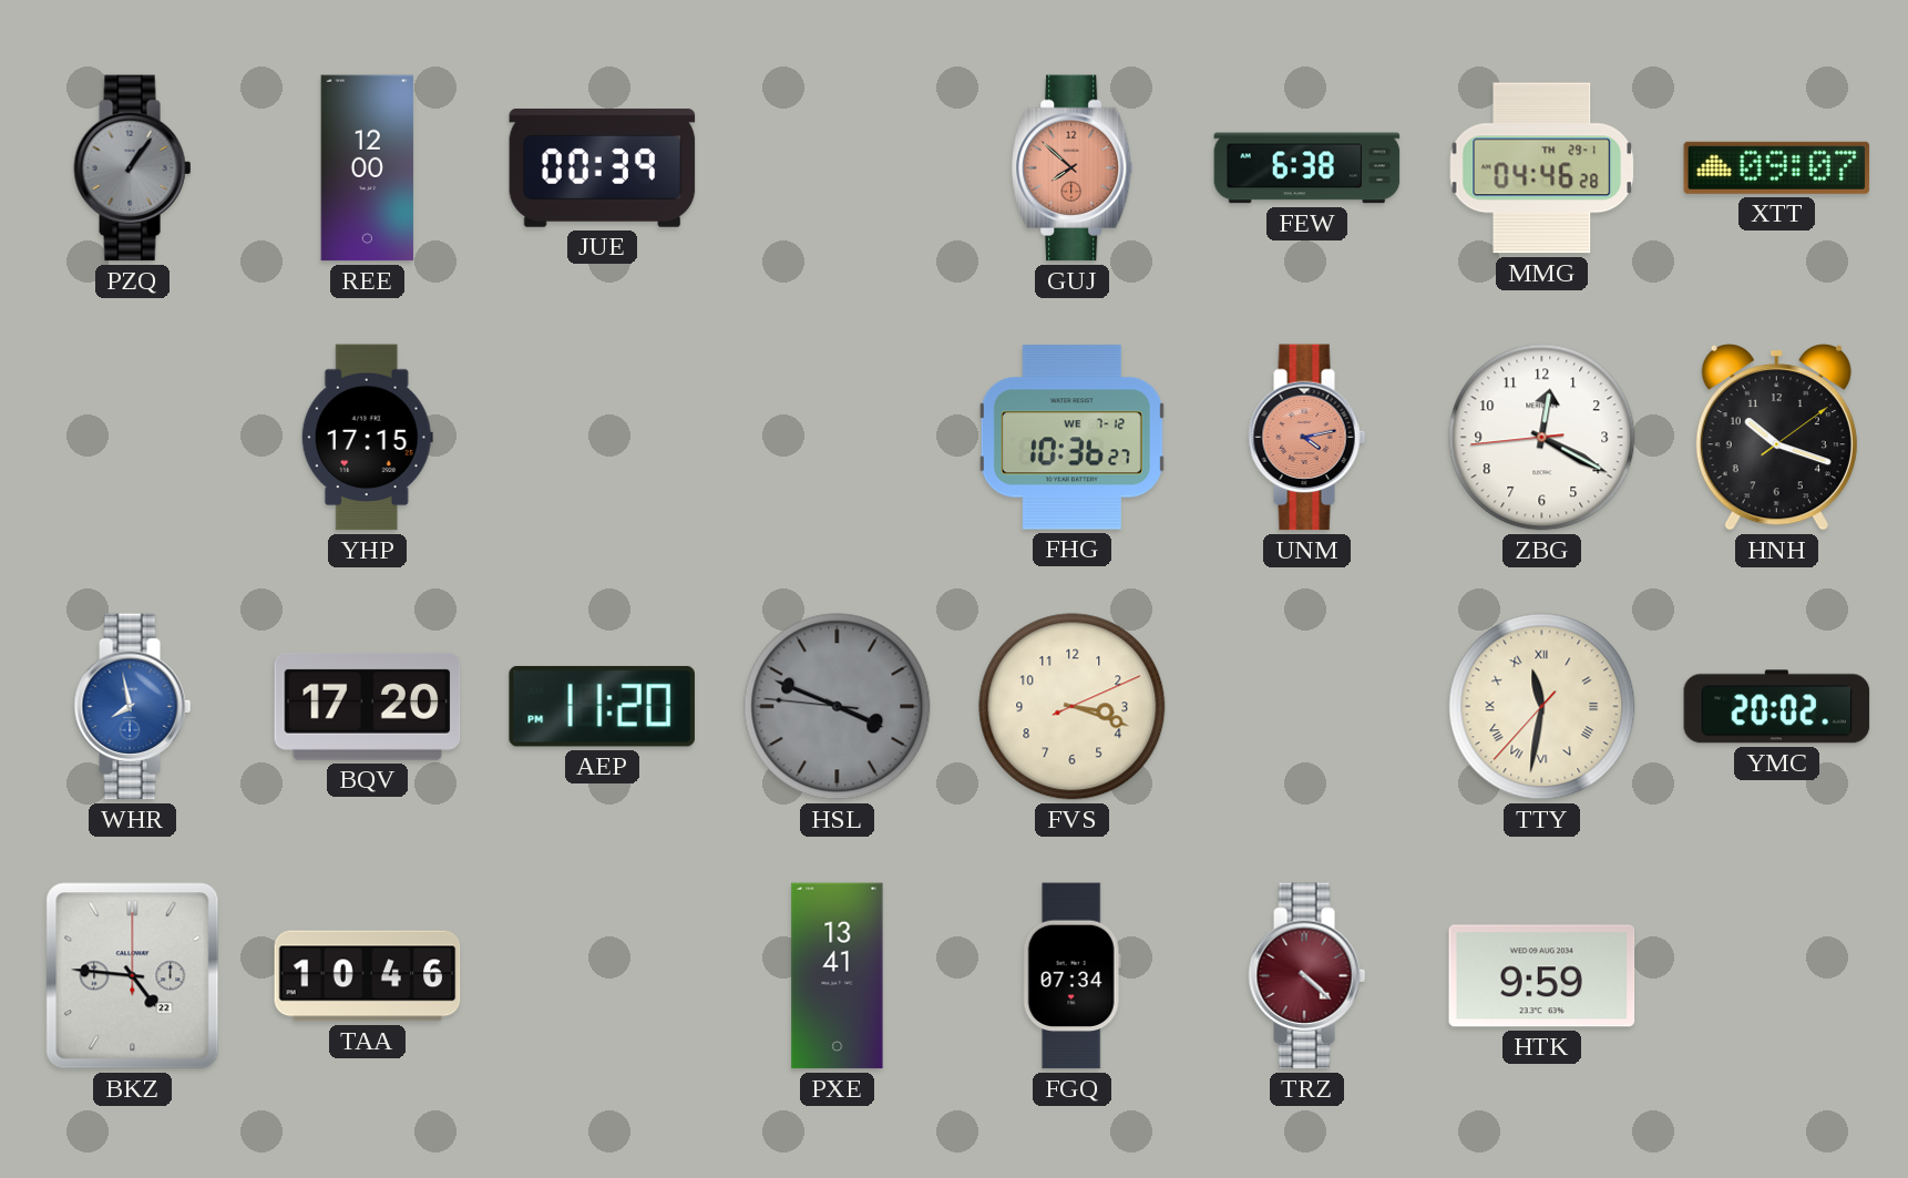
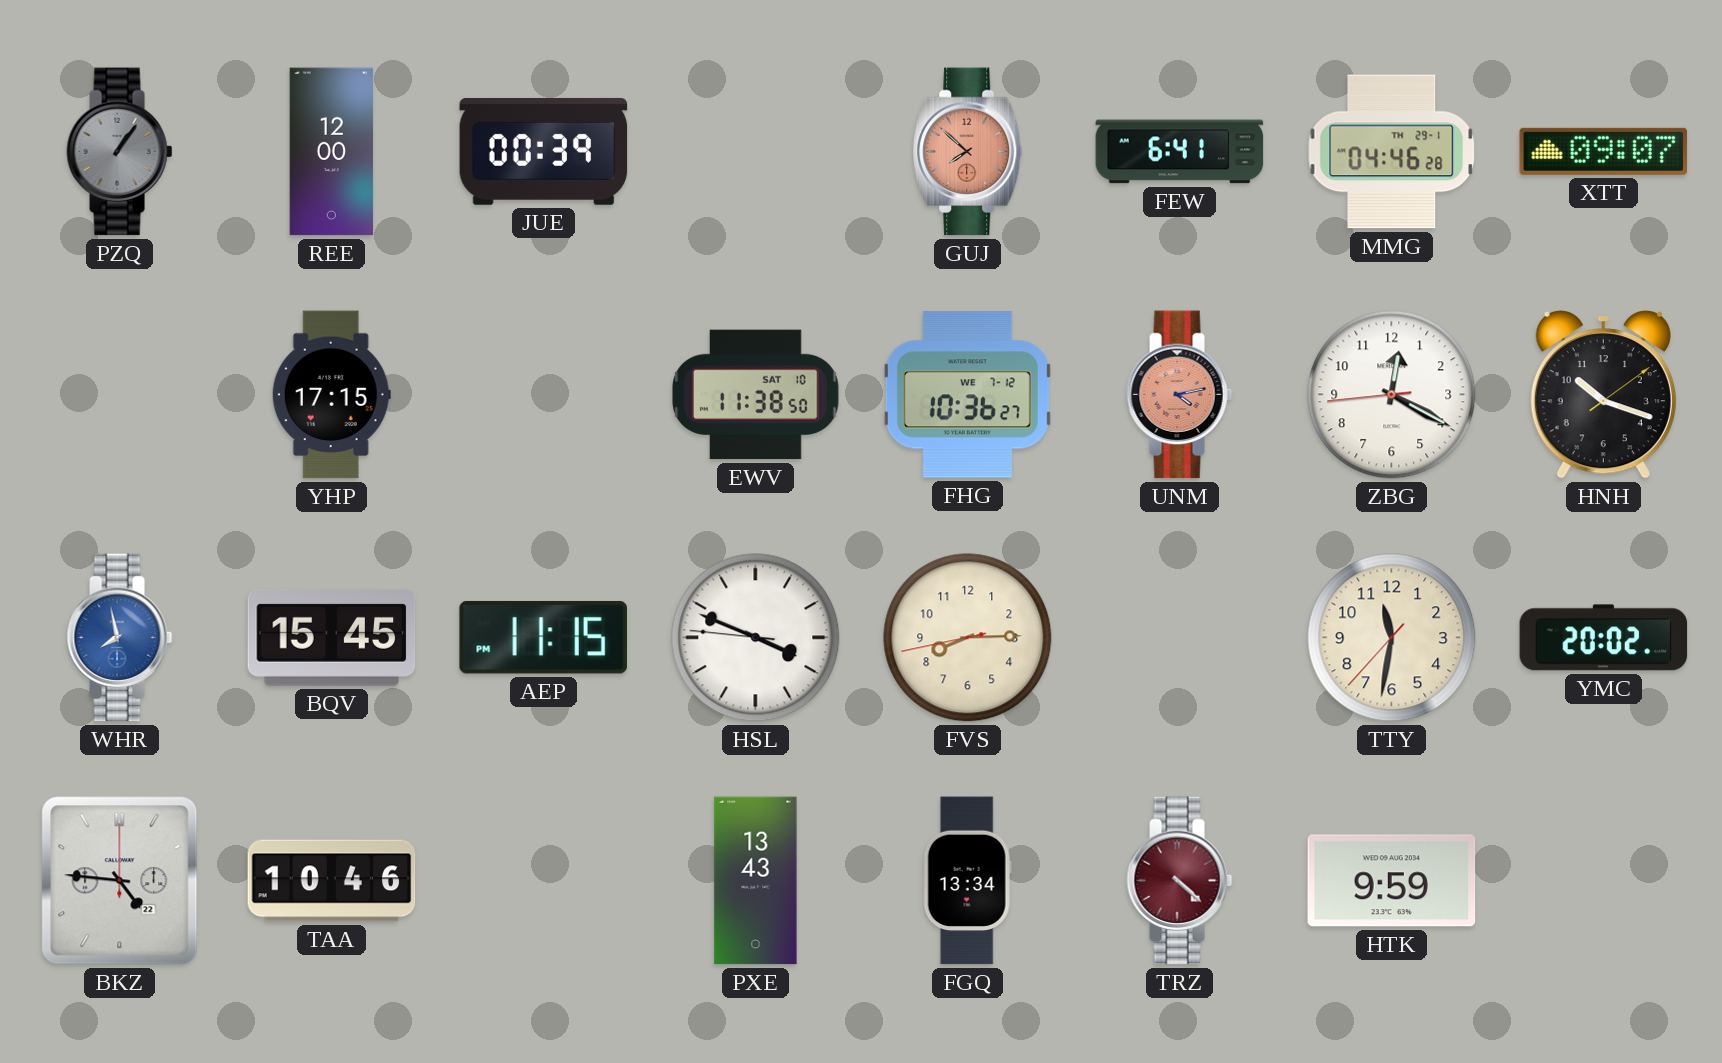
FEW: 6:38 -> 6:41 (1180, 152)
EWV: none -> 11:38 (756, 395)
BQV: 17:20 -> 15:45 (332, 637)
AEP: 11:20 -> 11:15 (543, 637)
HSL dial: grey -> white (756, 638)
FVS: 3:18 -> 8:14 (968, 638)
TTY numerals: Roman -> Arabic (1392, 638)
PXE: 13:41 -> 13:43 (756, 881)
FGQ: 07:34 -> 13:34 (967, 881)
